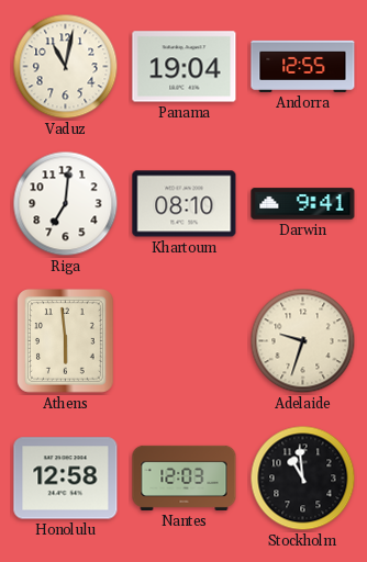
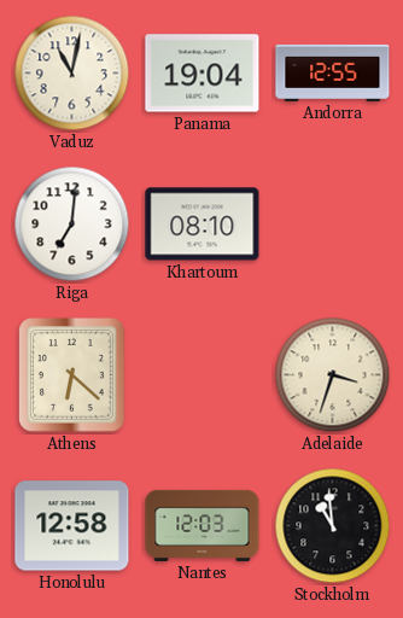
Darwin: 9:41 -> none (303, 204)
Athens: 5:59 -> 6:22 (72, 375)
Adelaide: 9:33 -> 3:33 (333, 375)
